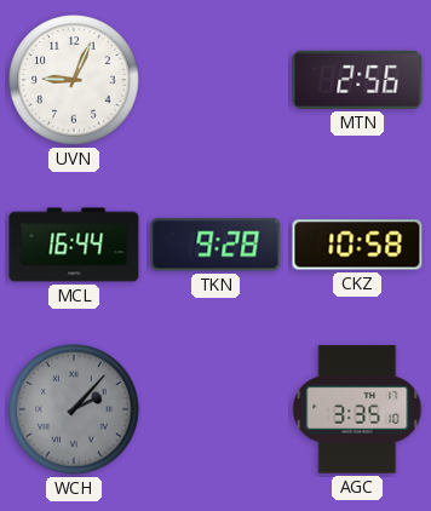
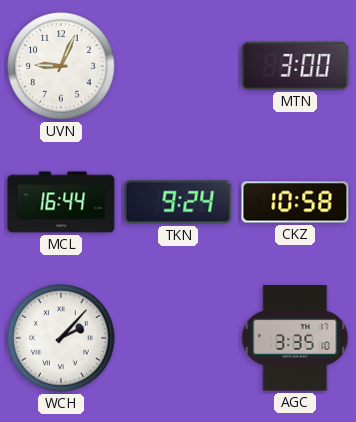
MTN: 2:56 -> 3:00 (295, 66)
TKN: 9:28 -> 9:24 (178, 202)
WCH dial: grey -> white (61, 338)
